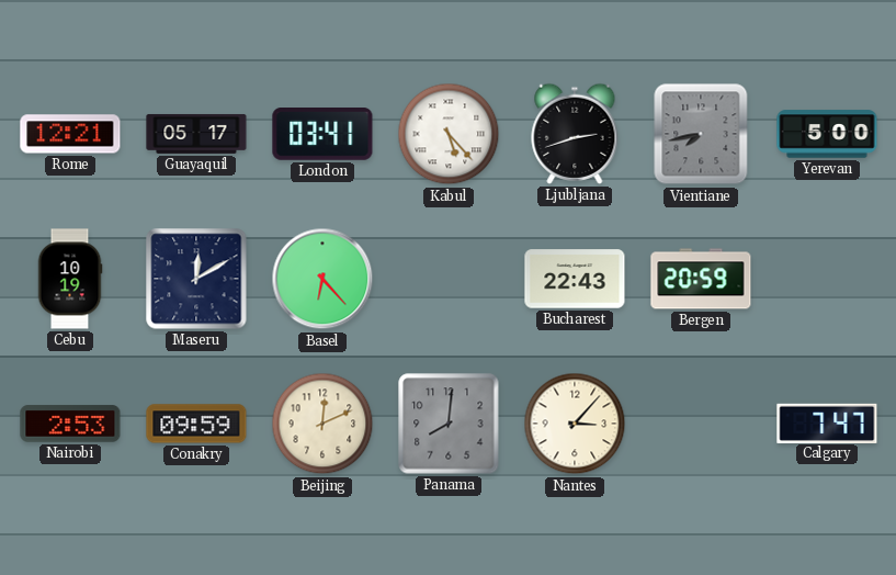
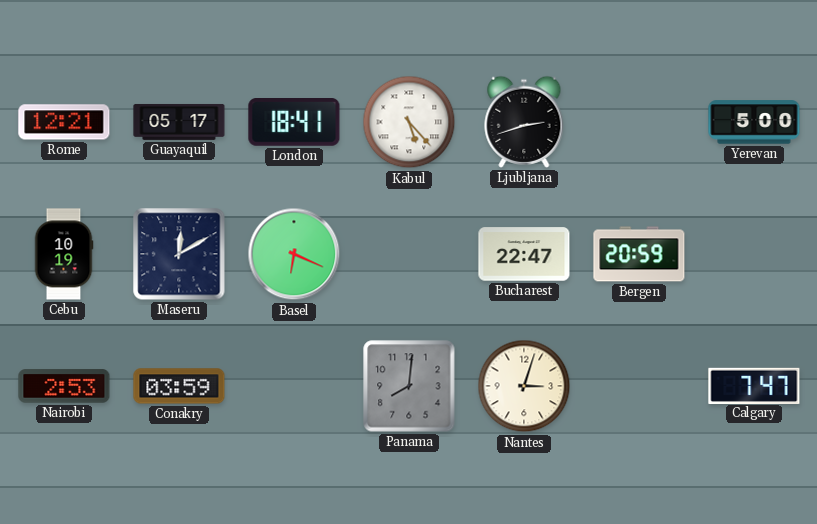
London: 03:41 -> 18:41 (294, 123)
Vientiane: 7:43 -> none (701, 134)
Basel: 6:23 -> 6:19 (294, 254)
Bucharest: 22:43 -> 22:47 (524, 254)
Conakry: 09:59 -> 03:59 (179, 386)
Beijing: 12:11 -> none (322, 424)
Nantes: 3:07 -> 3:03 (524, 386)
